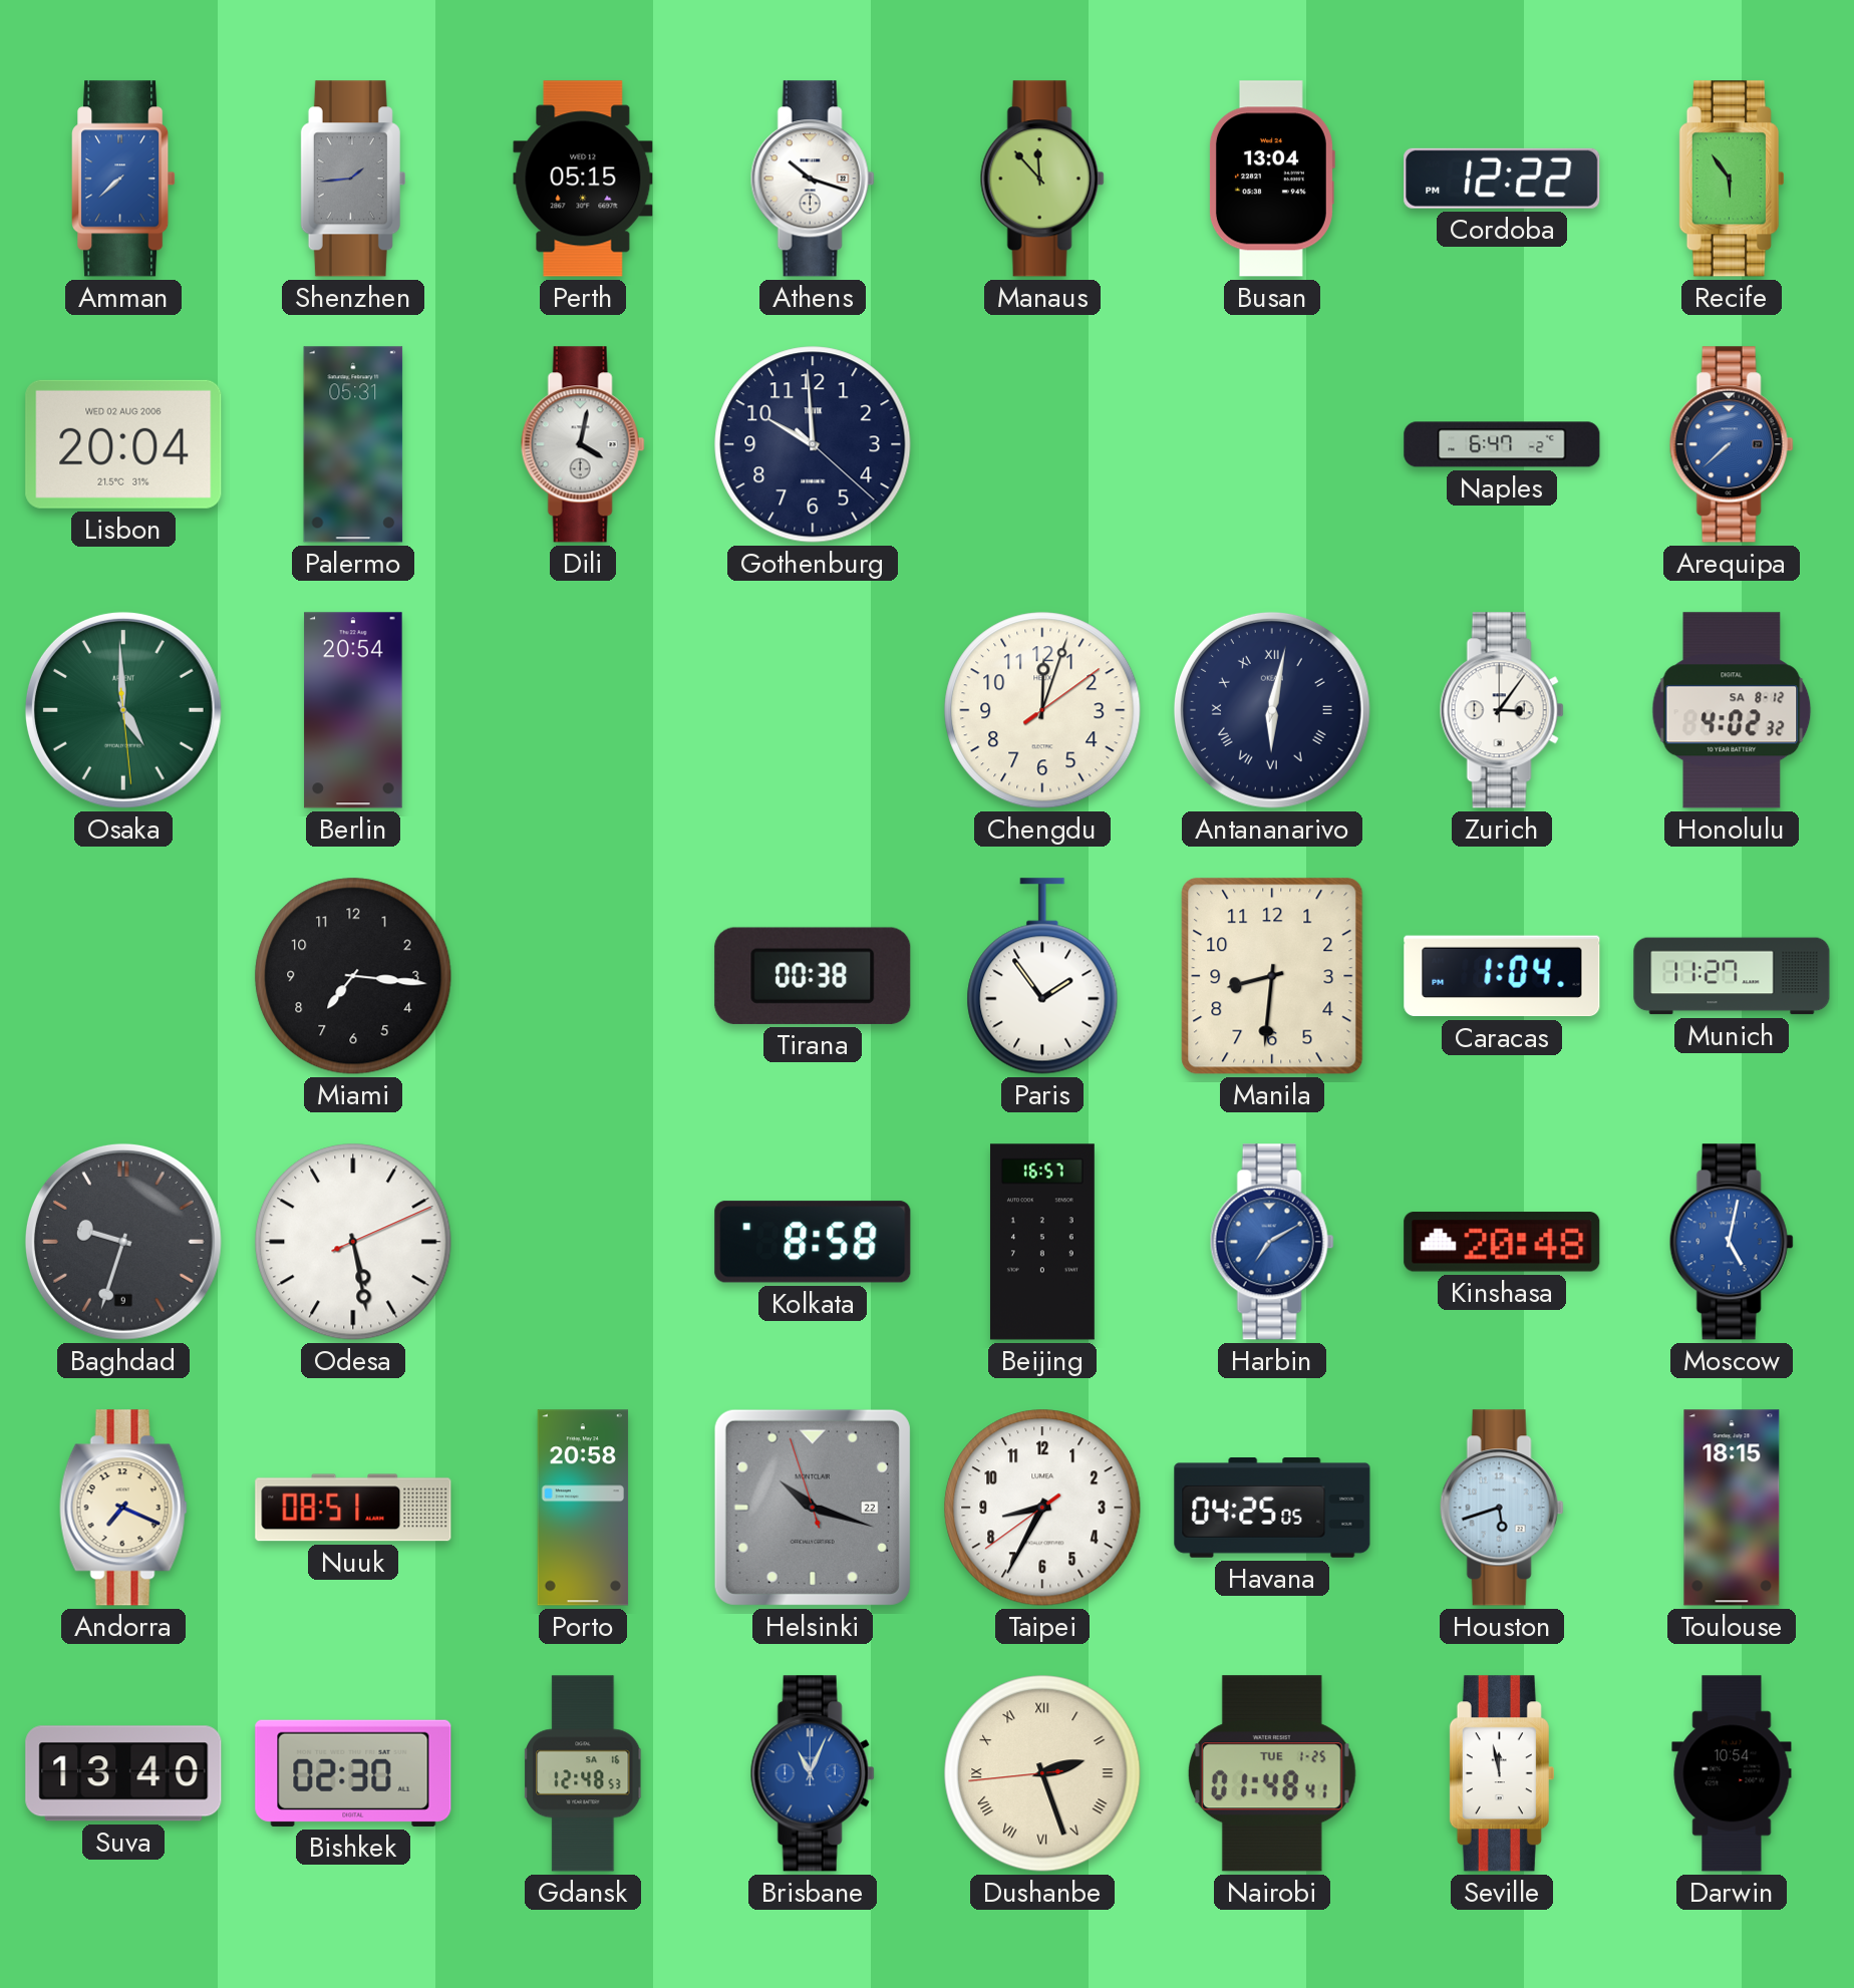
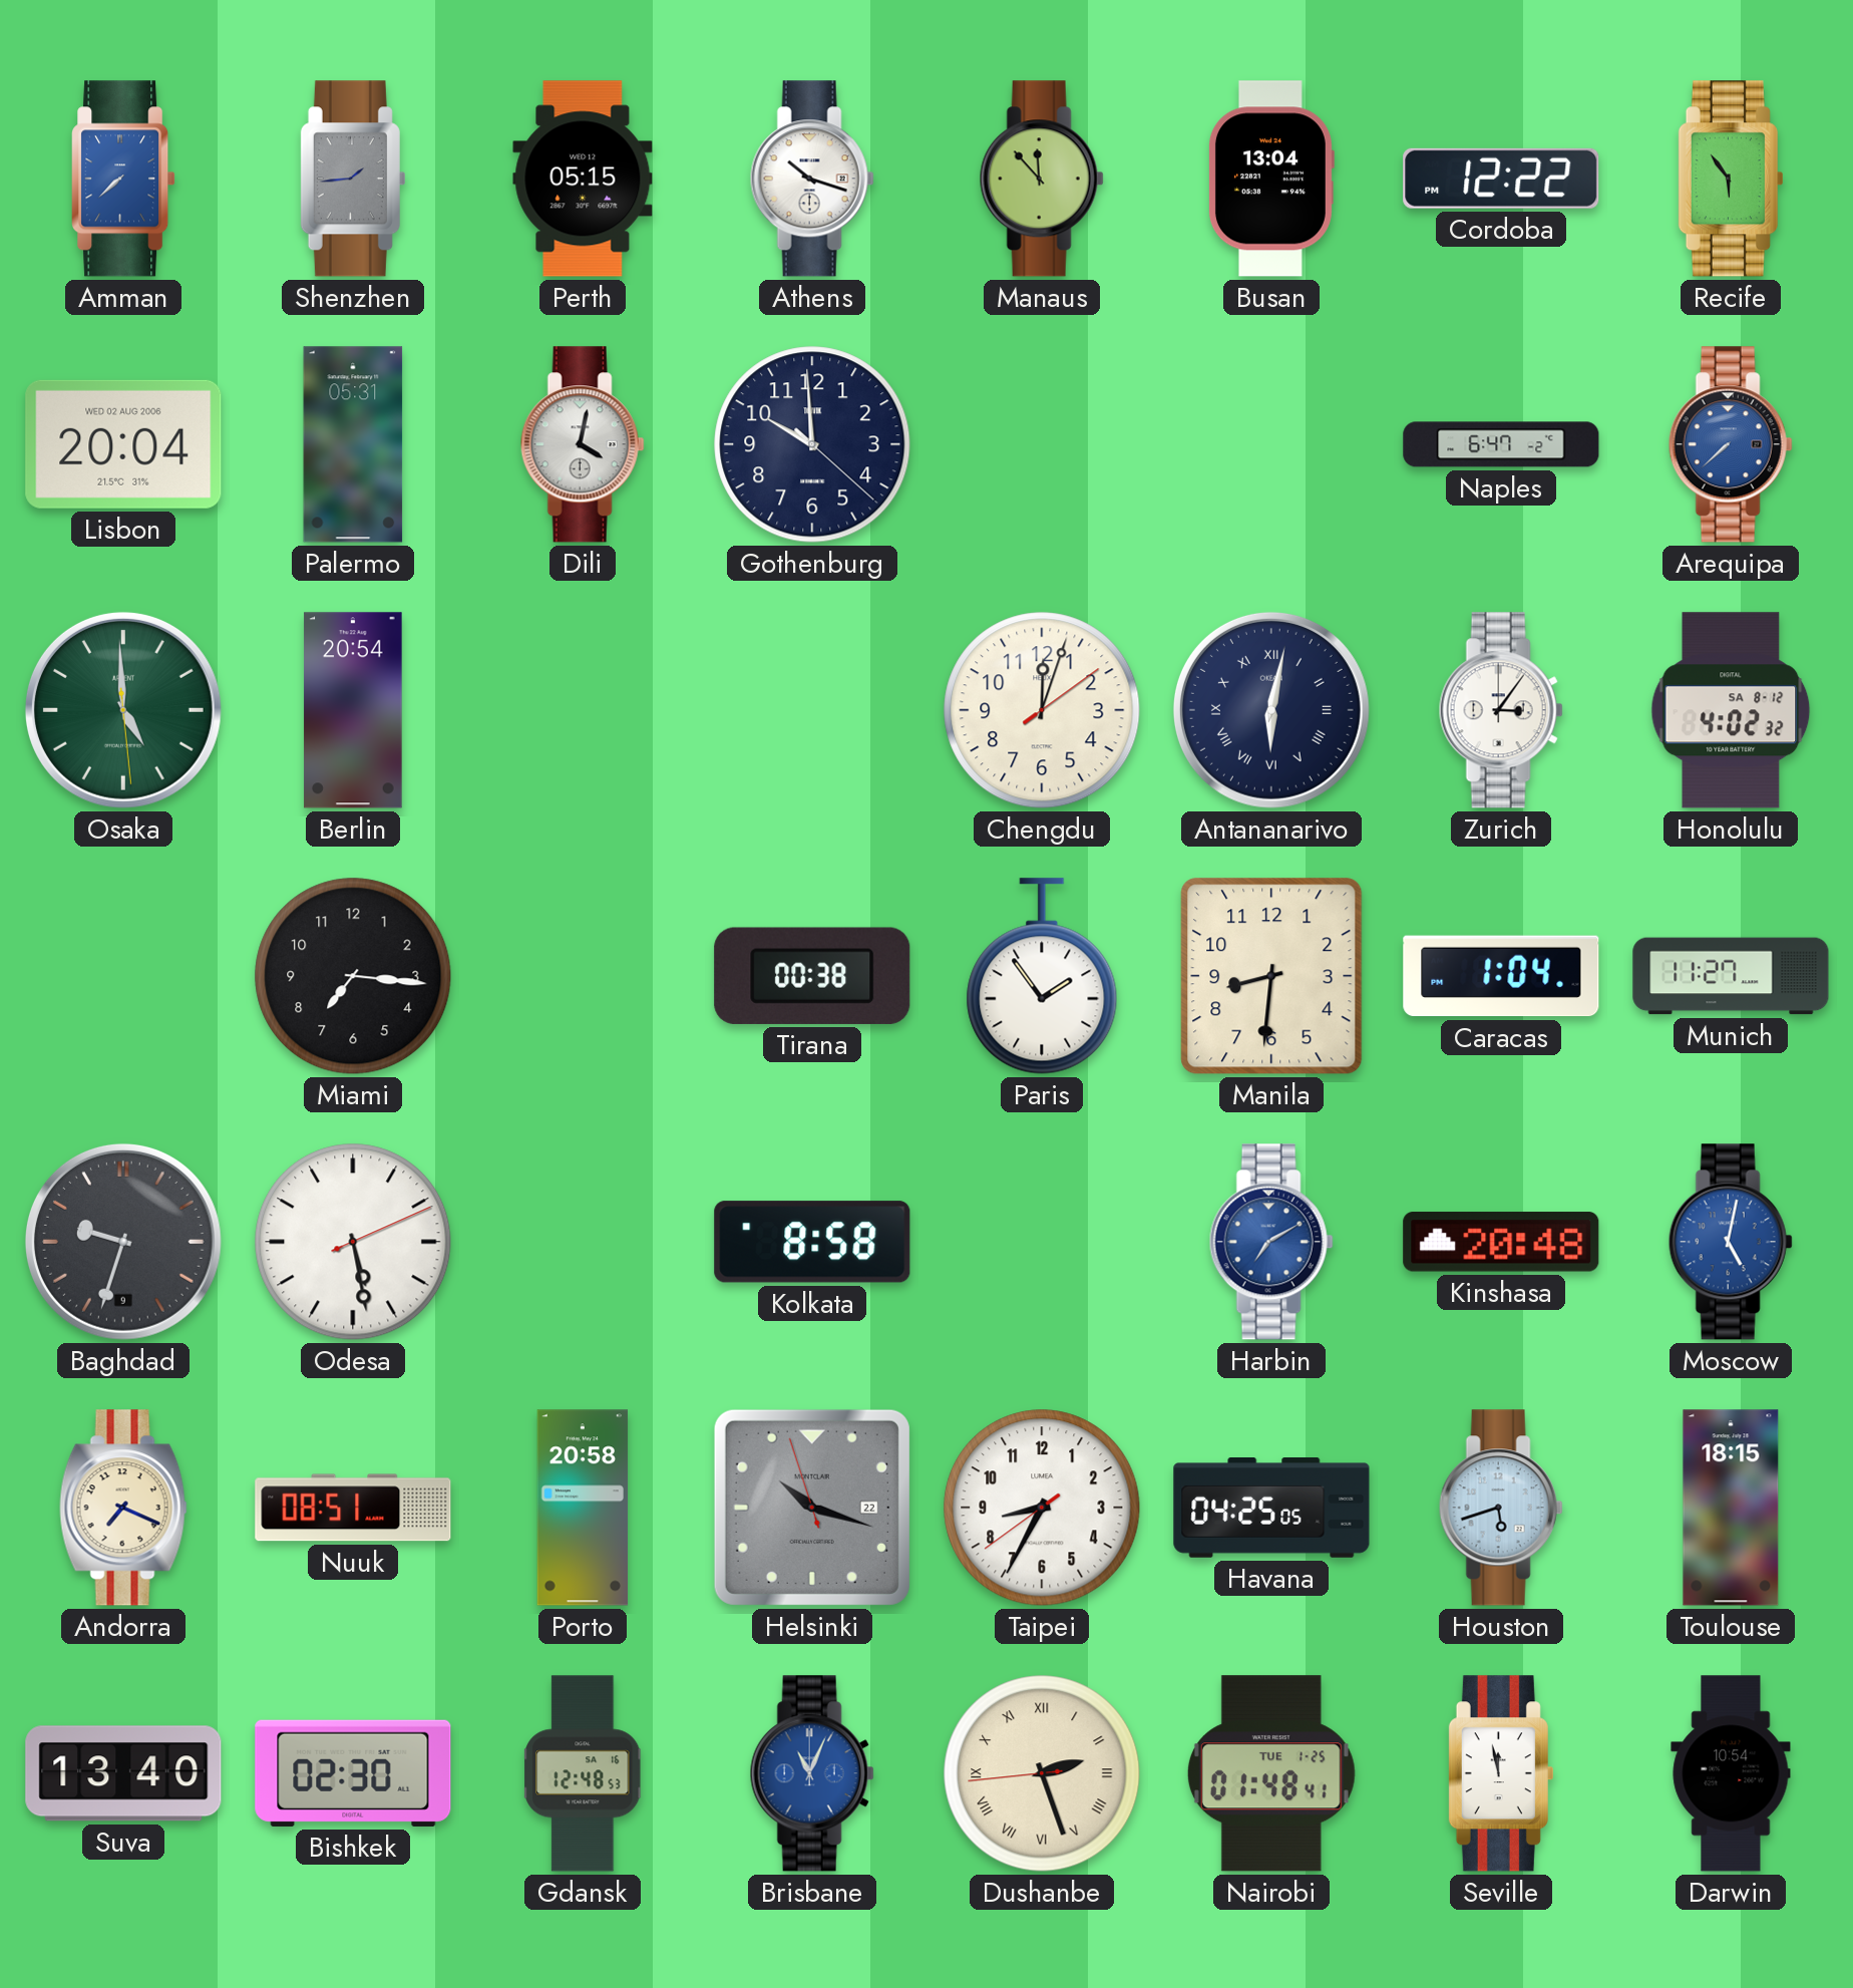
Beijing: 16:57 -> none (1042, 1242)
